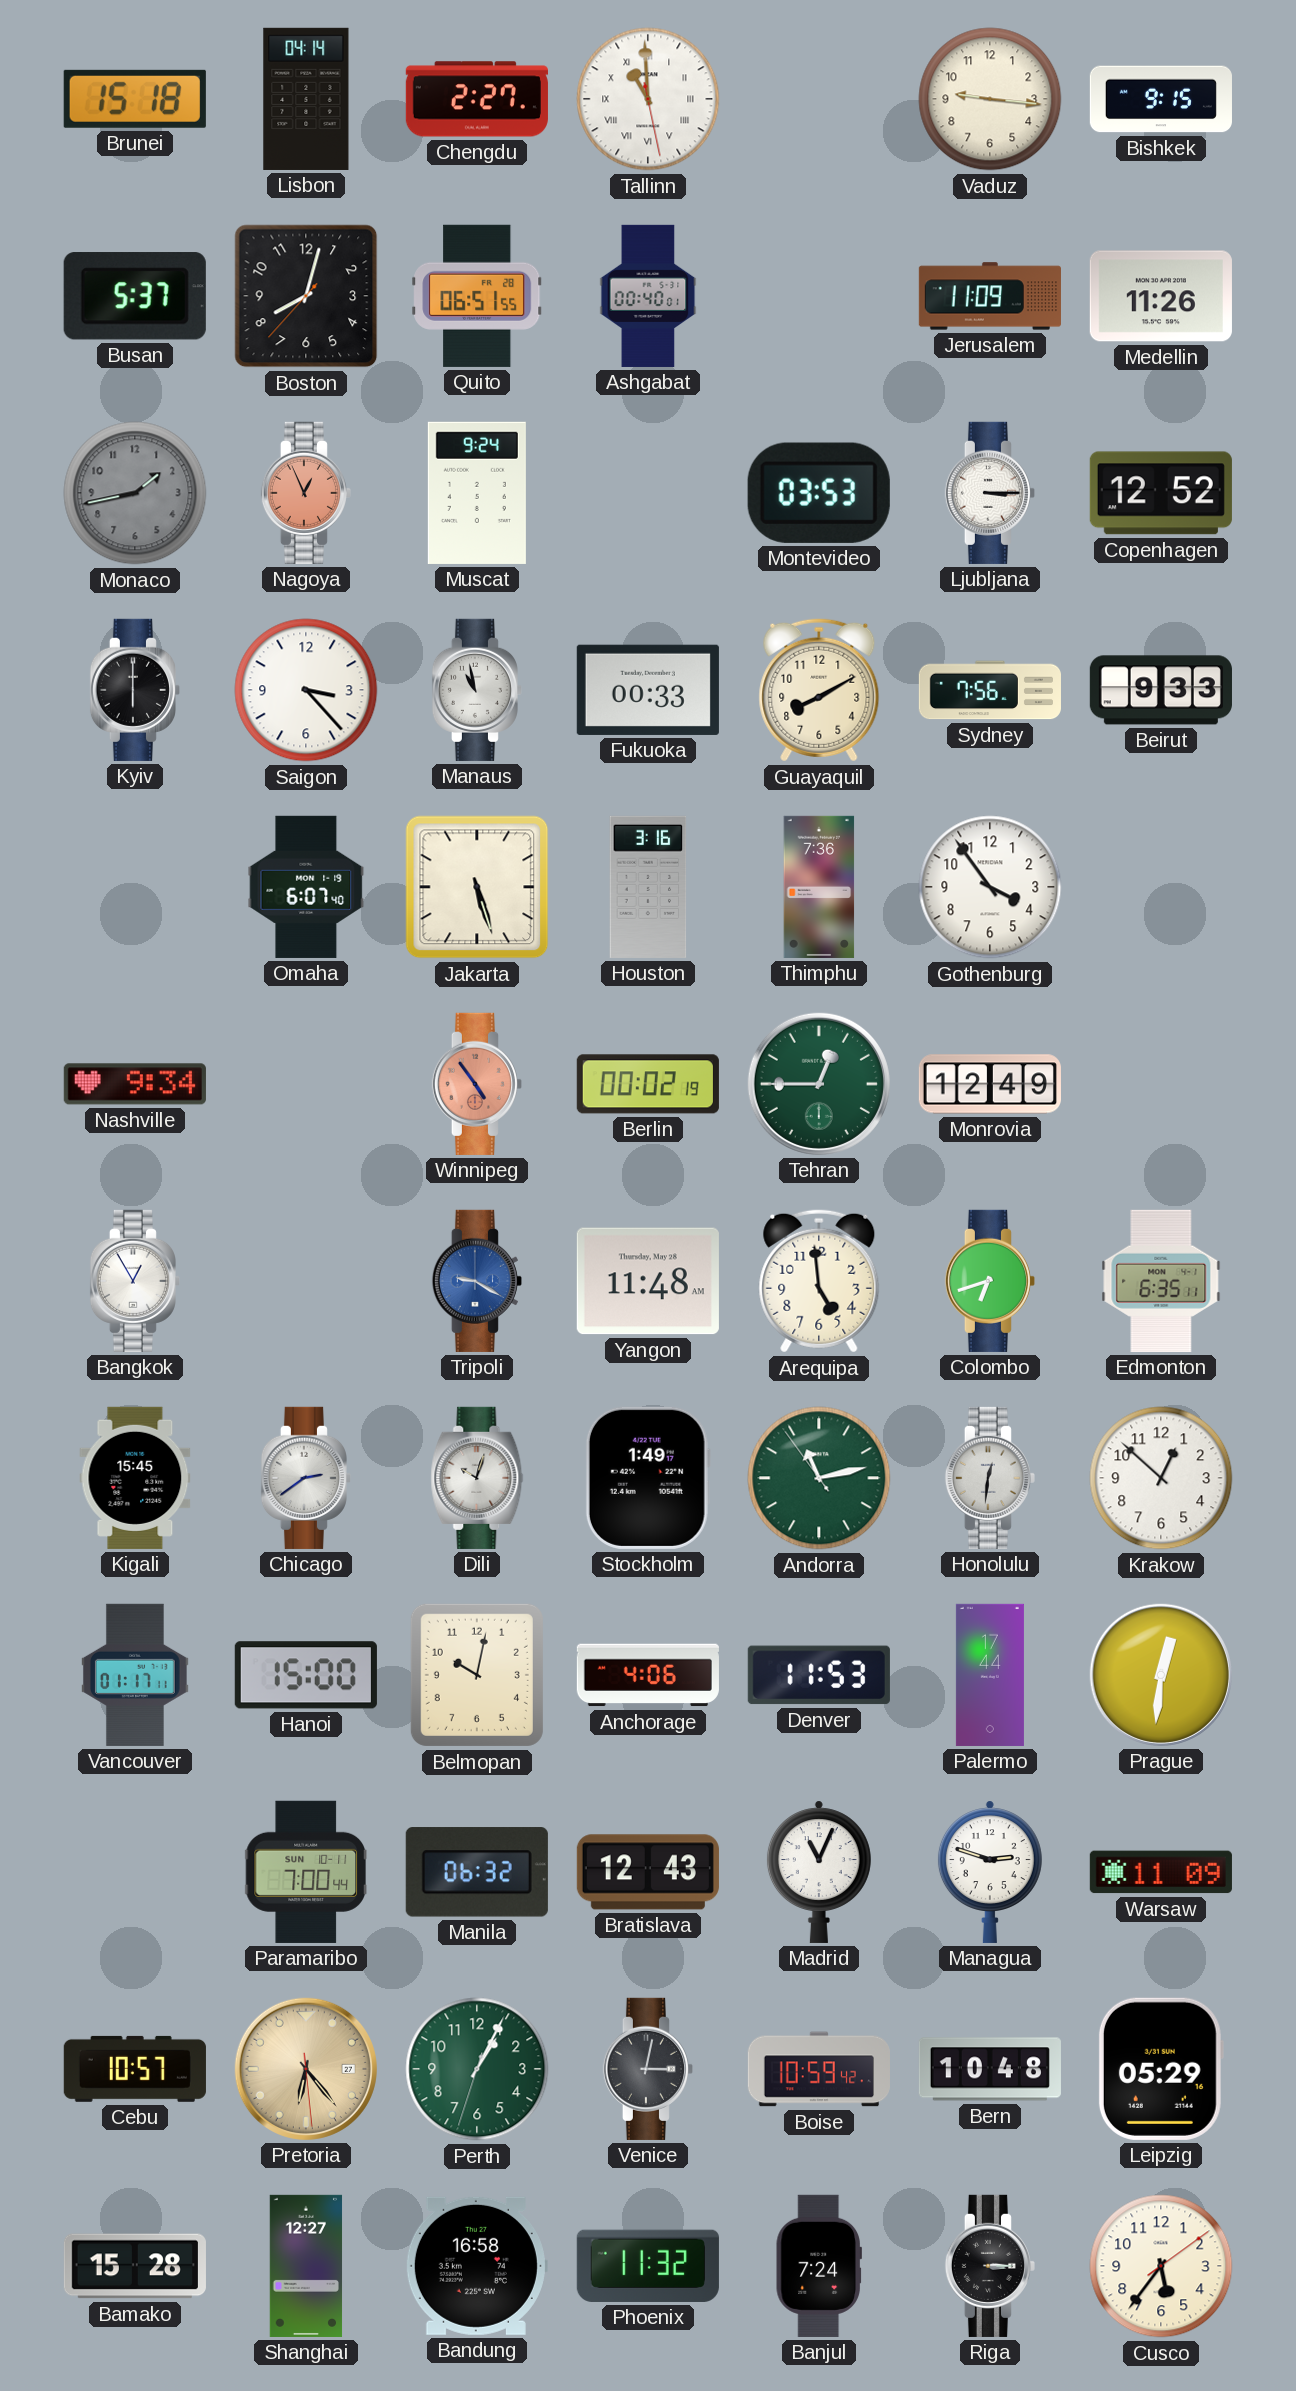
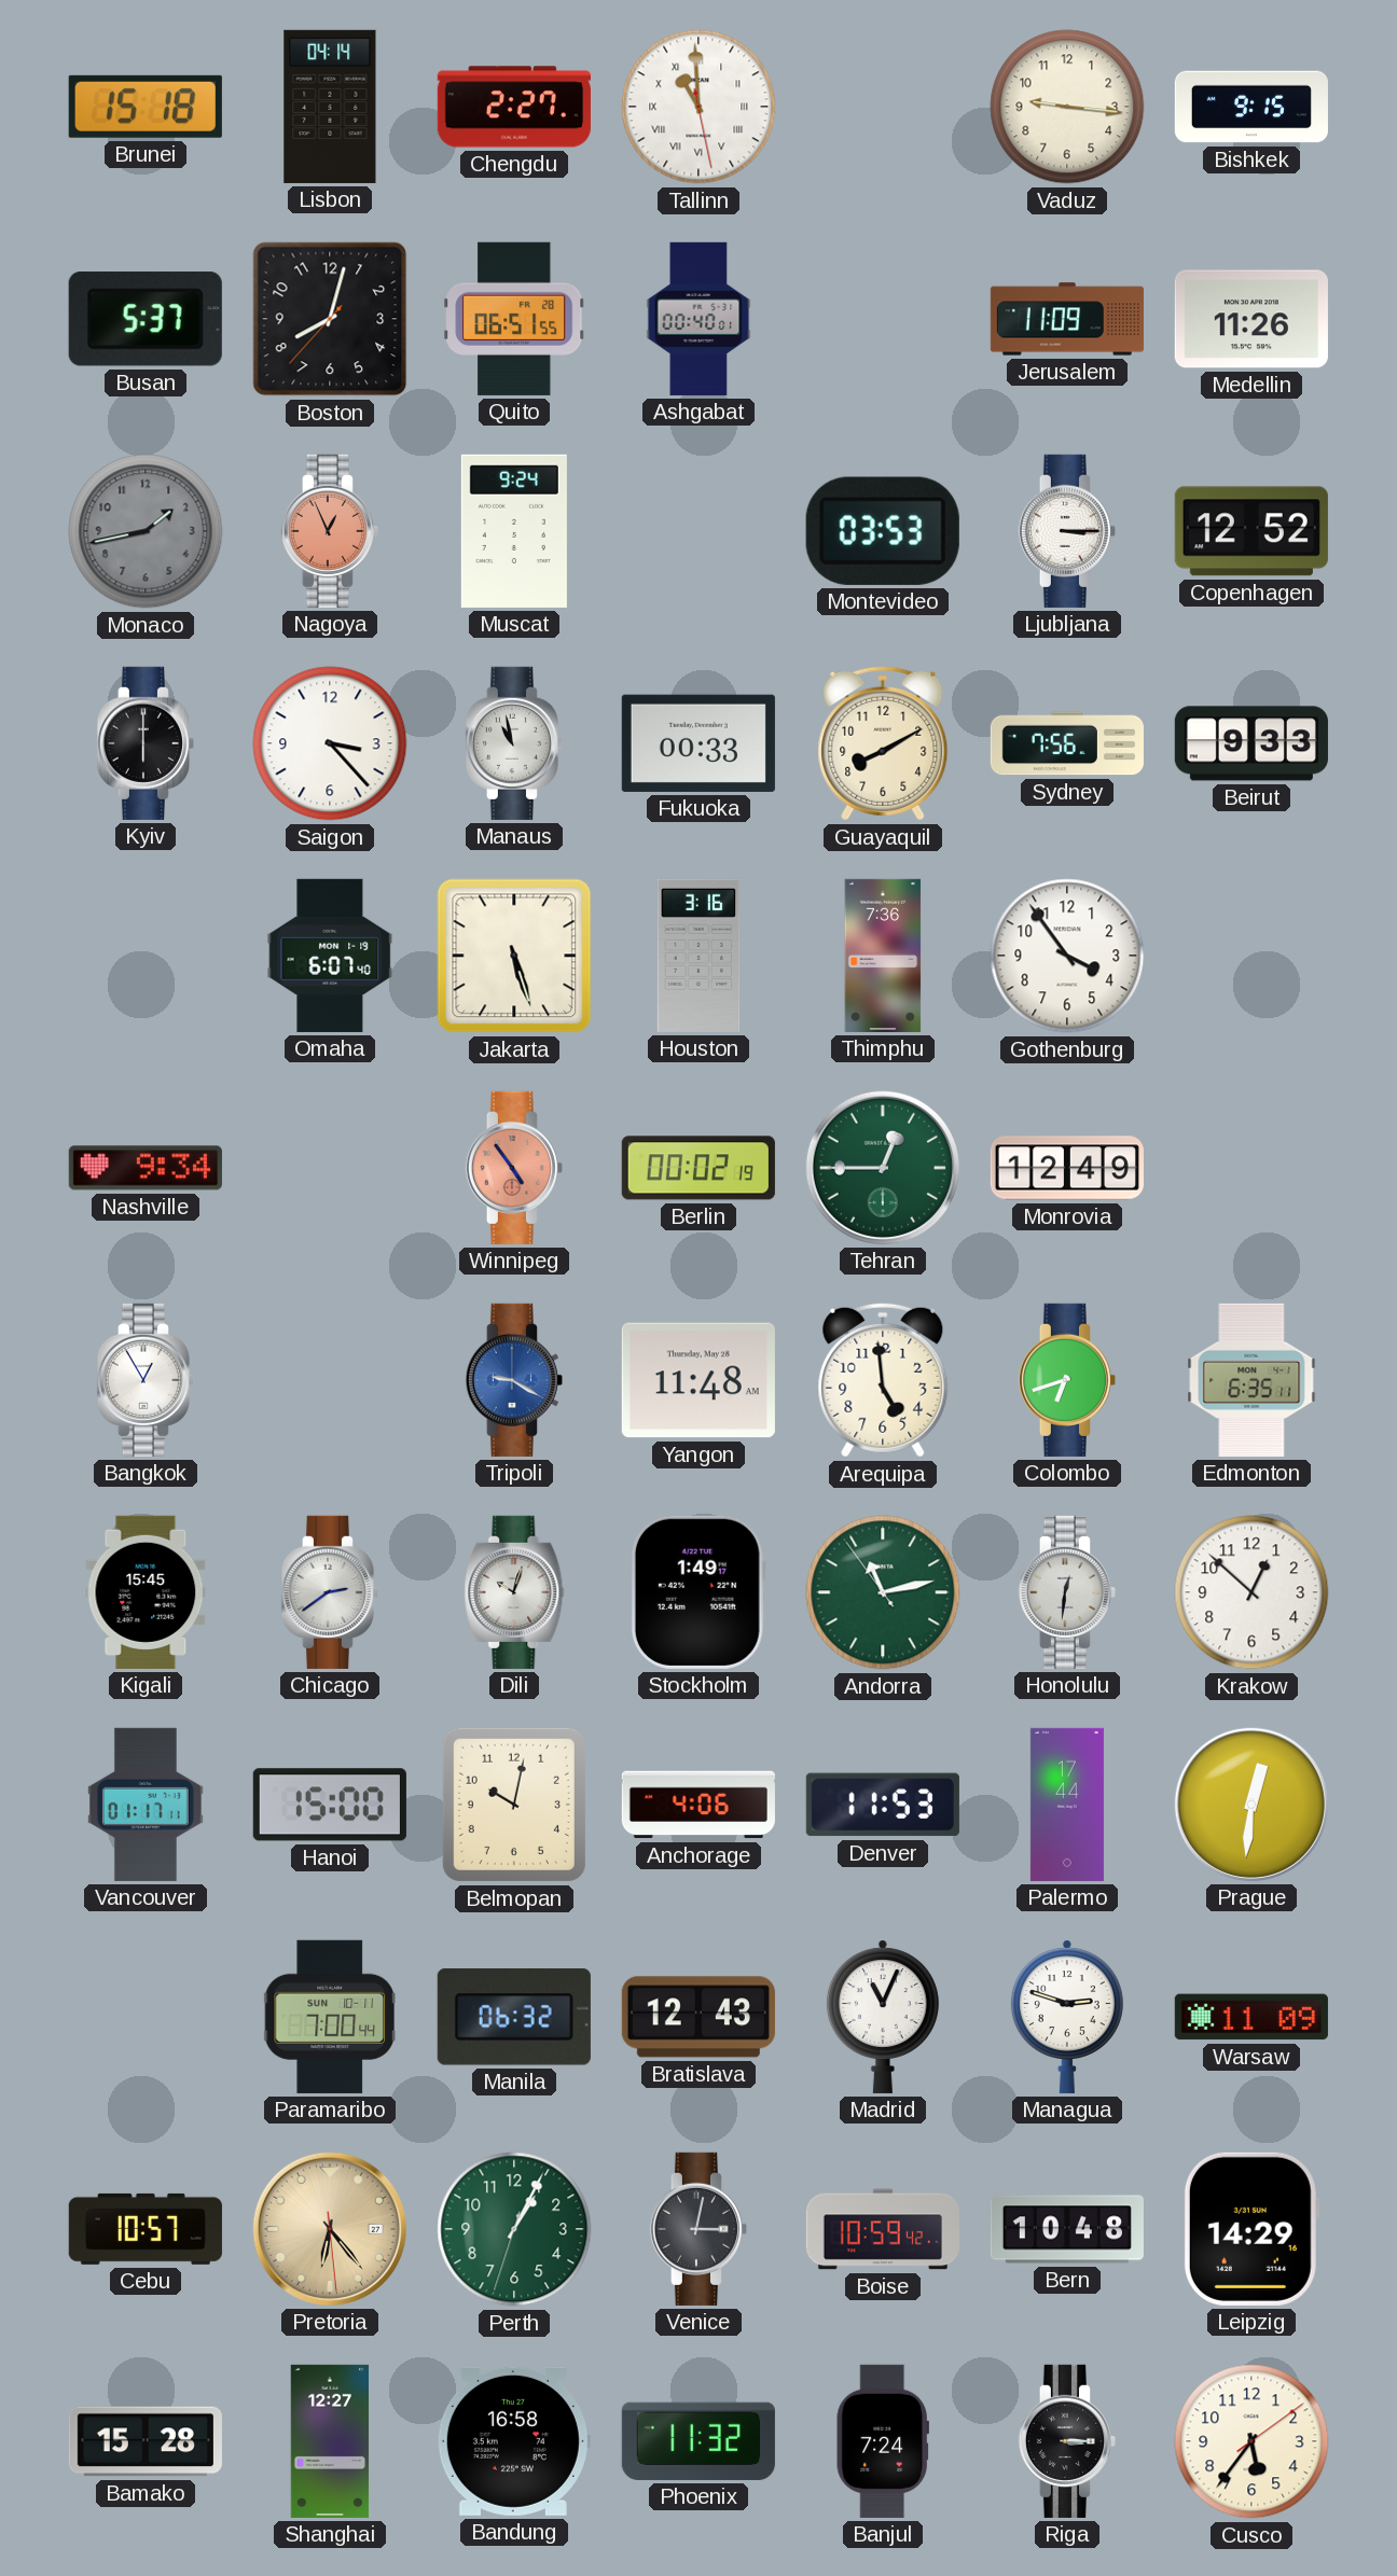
Leipzig: 05:29 -> 14:29 (1251, 2229)
